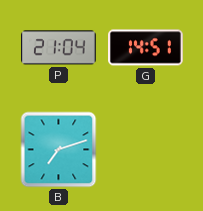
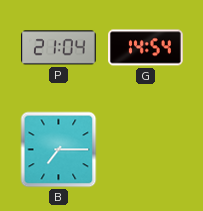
G: 14:51 -> 14:54 (146, 48)
B: 7:12 -> 7:15 (59, 150)
